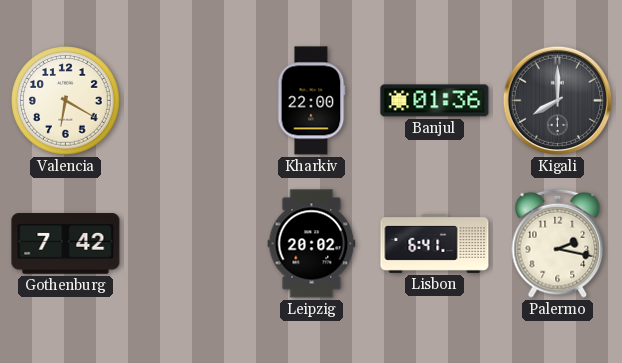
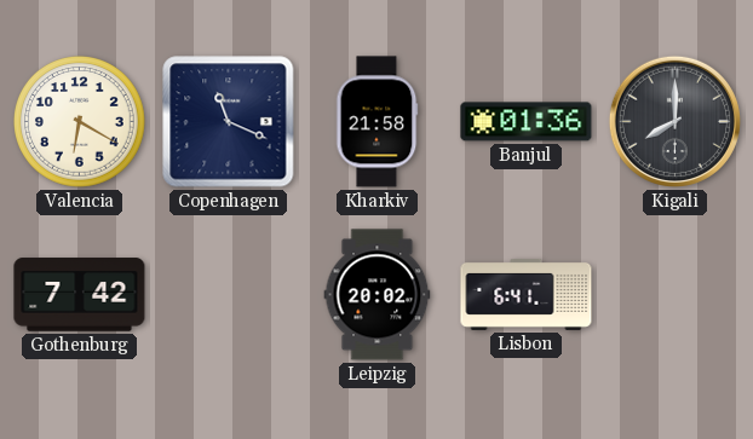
Copenhagen: none -> 11:19 (229, 122)
Kharkiv: 22:00 -> 21:58 (376, 122)
Palermo: 2:17 -> none (558, 243)
